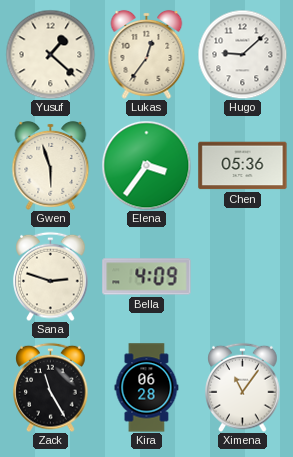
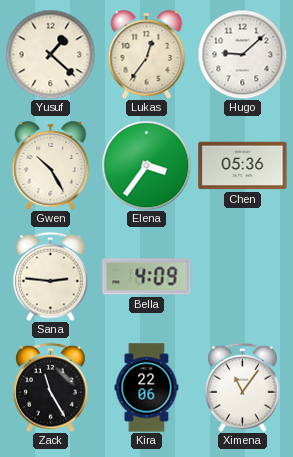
Gwen: 5:57 -> 10:25 (51, 165)
Sana: 2:48 -> 2:46 (51, 276)
Kira: 06:28 -> 22:06 (147, 388)
